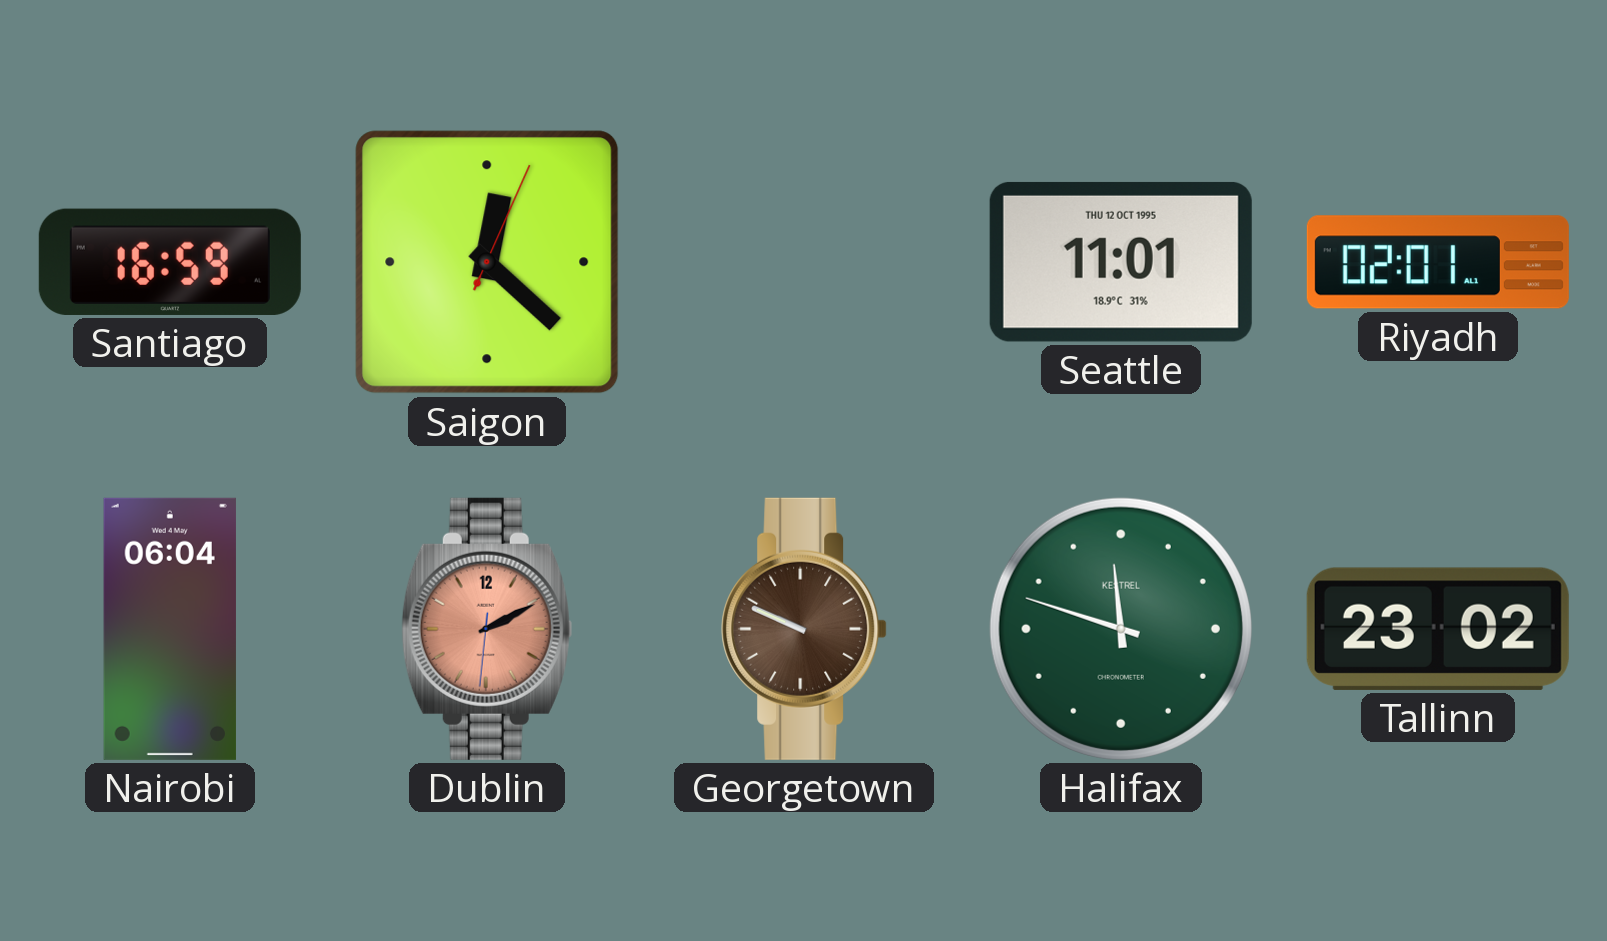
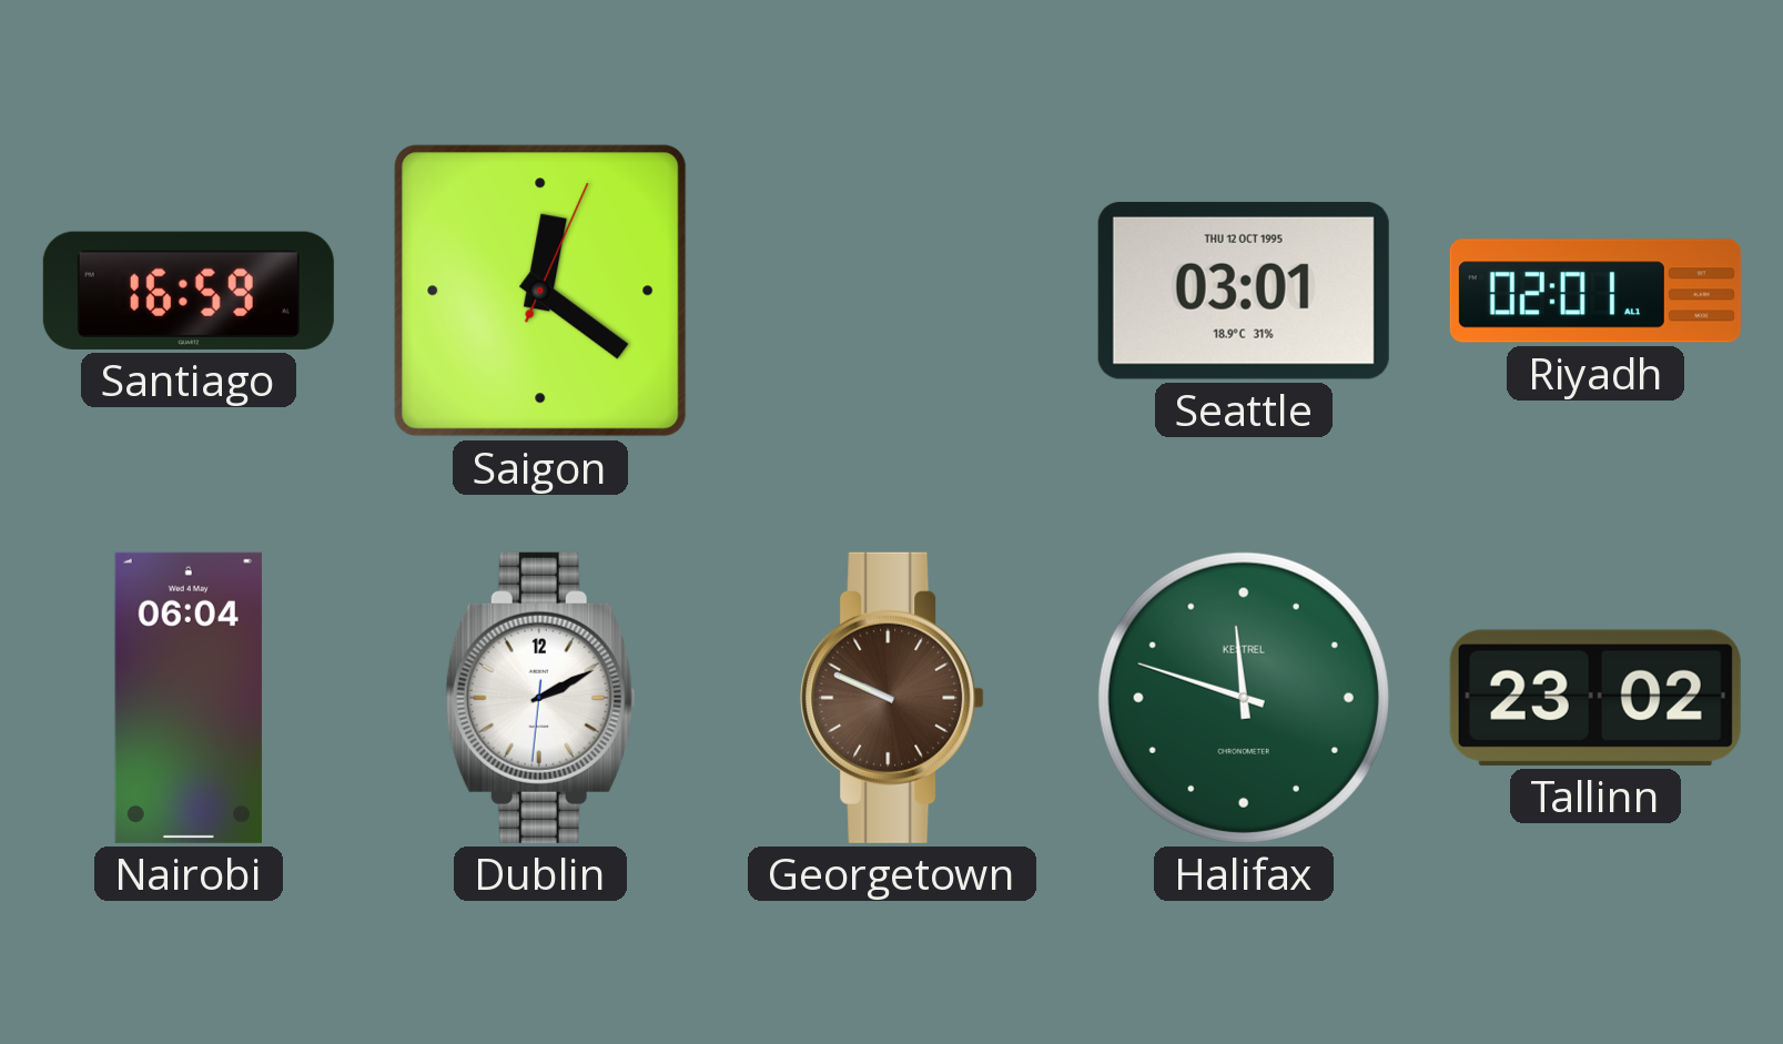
Saigon: 12:22 -> 12:21 (540, 291)
Seattle: 11:01 -> 03:01 (1244, 291)
Dublin dial: salmon -> white (540, 698)
